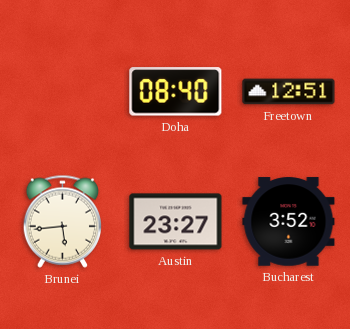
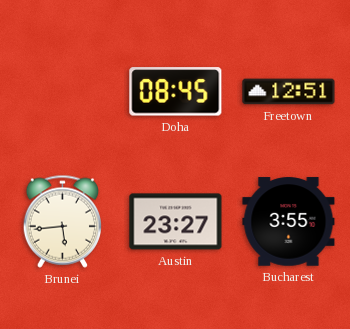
Doha: 08:40 -> 08:45 (176, 92)
Bucharest: 3:52 -> 3:55 (289, 222)
